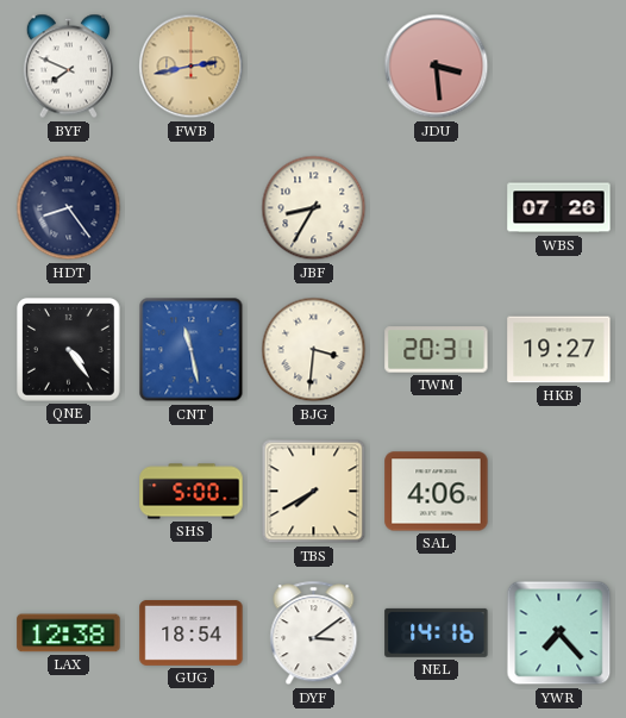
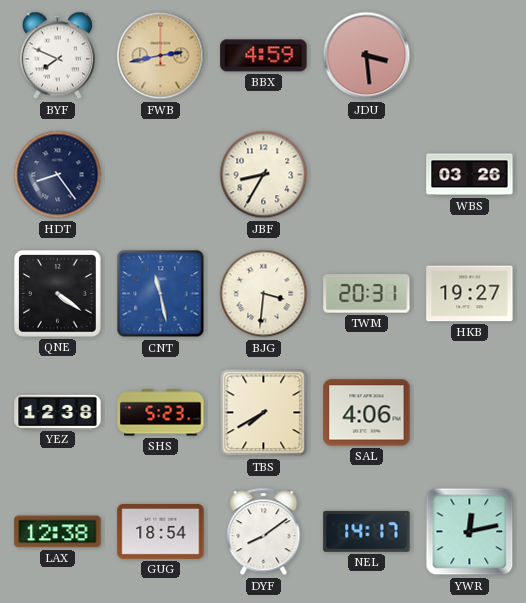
BBX: none -> 4:59 (264, 56)
WBS: 07:26 -> 03:26 (470, 175)
QNE: 4:24 -> 4:21 (58, 294)
YEZ: none -> 12:38 (58, 412)
SHS: 5:00 -> 5:23 (161, 413)
DYF: 3:09 -> 8:09 (264, 532)
NEL: 14:16 -> 14:17 (367, 531)
YWR: 7:23 -> 12:13 (470, 532)
